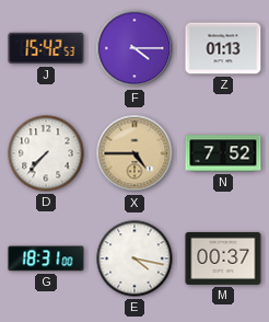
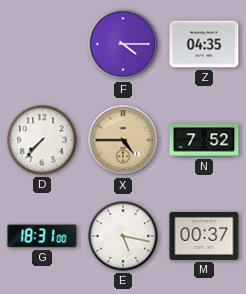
J: 15:42 -> none (46, 48)
Z: 01:13 -> 04:35 (204, 44)
E: 4:17 -> 5:17 (123, 236)
